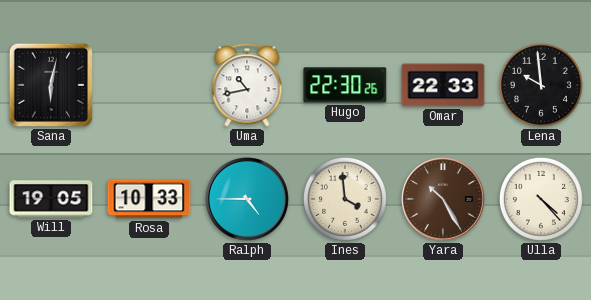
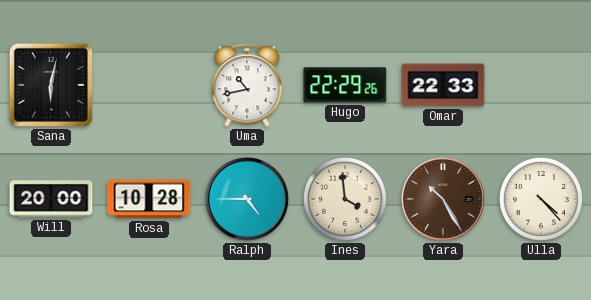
Hugo: 22:30 -> 22:29 (345, 85)
Lena: 9:59 -> none (541, 85)
Will: 19:05 -> 20:00 (51, 199)
Rosa: 10:33 -> 10:28 (149, 199)
